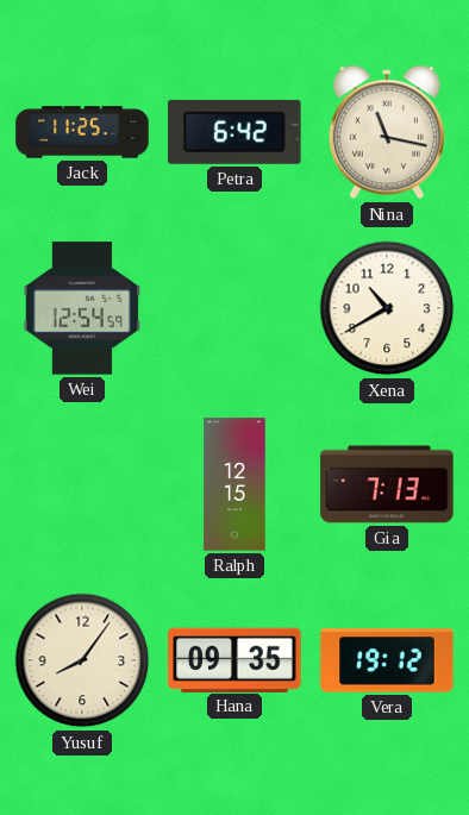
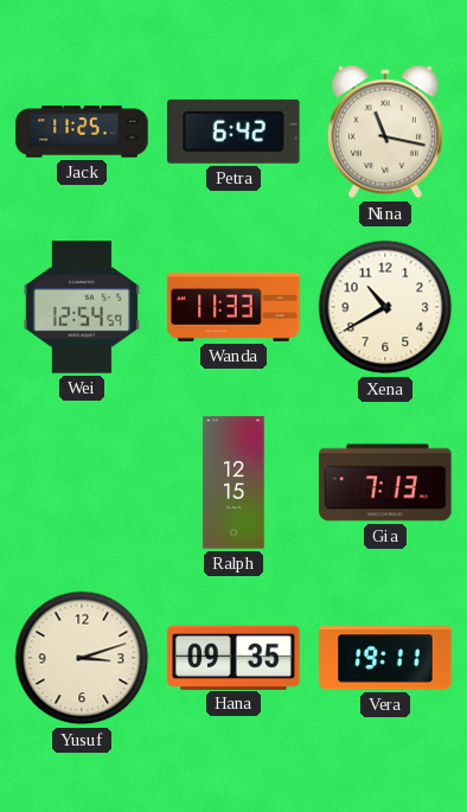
Wanda: none -> 11:33 (233, 307)
Yusuf: 8:06 -> 3:12 (82, 658)
Vera: 19:12 -> 19:11 (385, 658)
